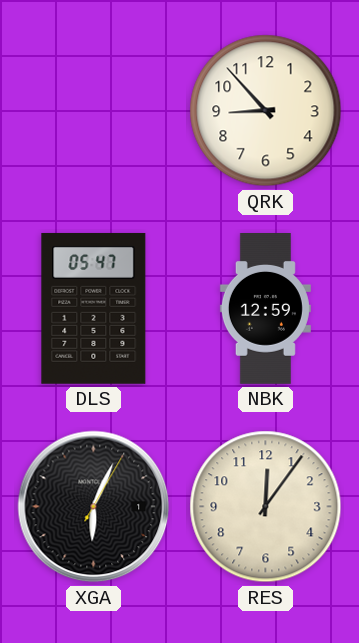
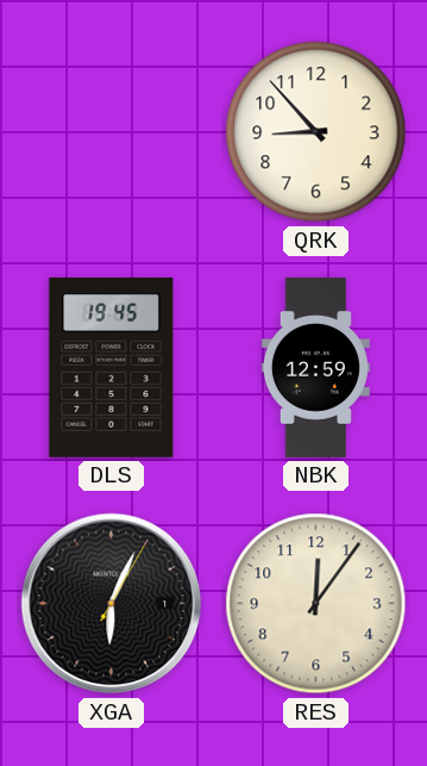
DLS: 05:47 -> 19:45 (112, 367)
